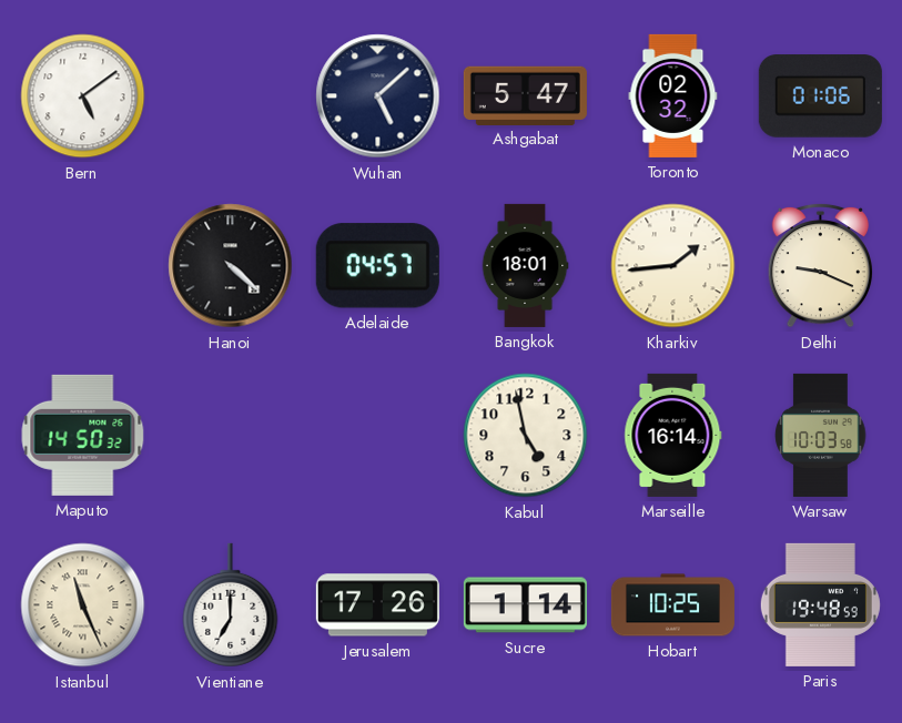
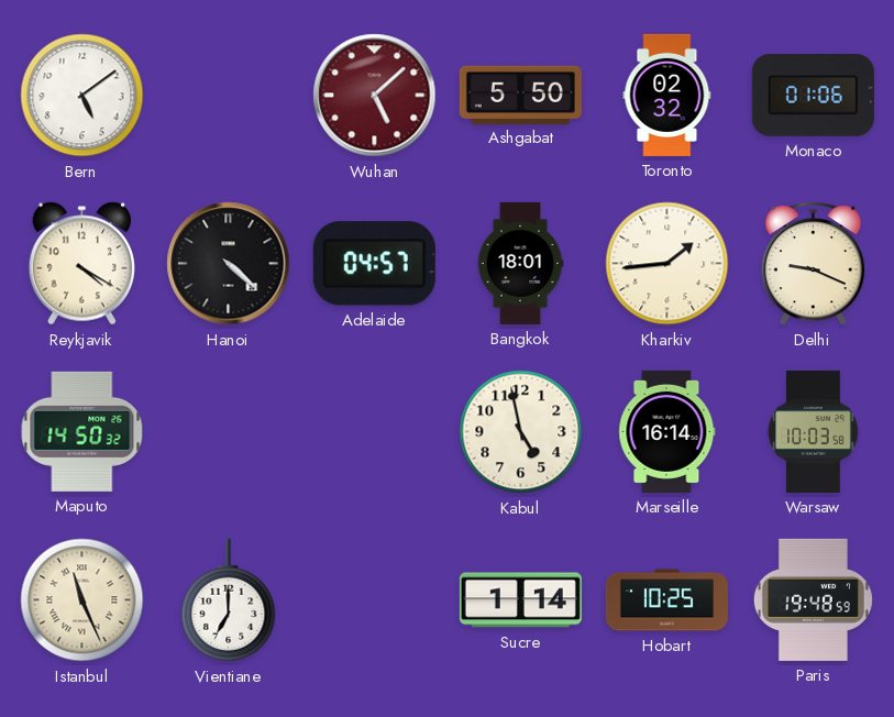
Wuhan dial: navy -> burgundy (375, 96)
Ashgabat: 5:47 -> 5:50 (520, 95)
Reykjavik: none -> 4:20 (81, 264)
Jerusalem: 17:26 -> none (377, 605)
